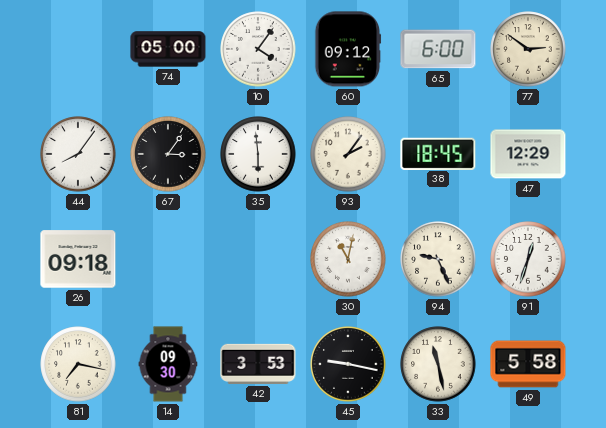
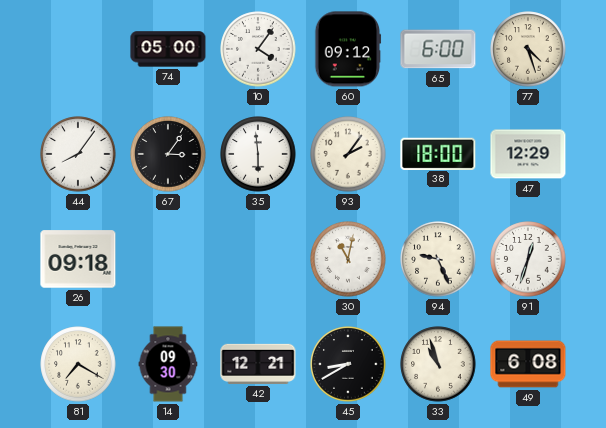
77: 2:51 -> 4:27 (528, 49)
38: 18:45 -> 18:00 (438, 153)
81: 7:17 -> 7:20 (78, 364)
42: 3:53 -> 12:21 (258, 364)
45: 9:17 -> 8:40 (348, 364)
33: 11:28 -> 10:57 (438, 364)
49: 5:58 -> 6:08 (528, 364)
